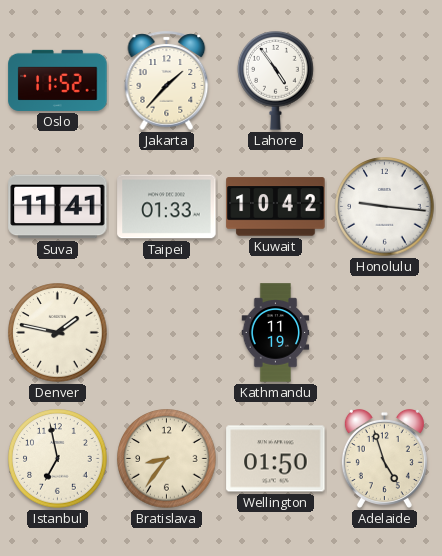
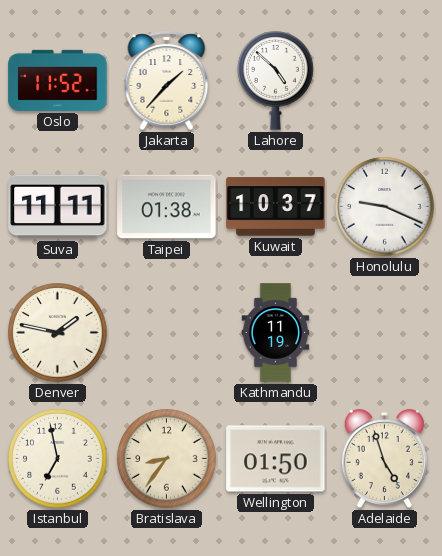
Lahore: 4:54 -> 4:52 (276, 80)
Suva: 11:41 -> 11:11 (58, 207)
Taipei: 01:33 -> 01:38 (167, 207)
Kuwait: 10:42 -> 10:37 (276, 207)
Honolulu: 9:16 -> 9:19 (385, 207)
